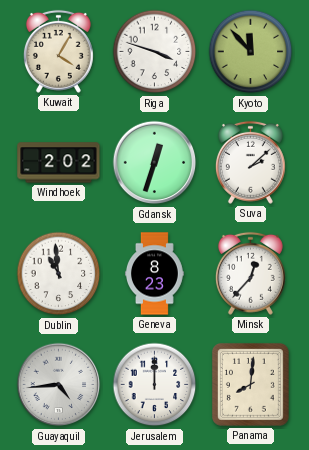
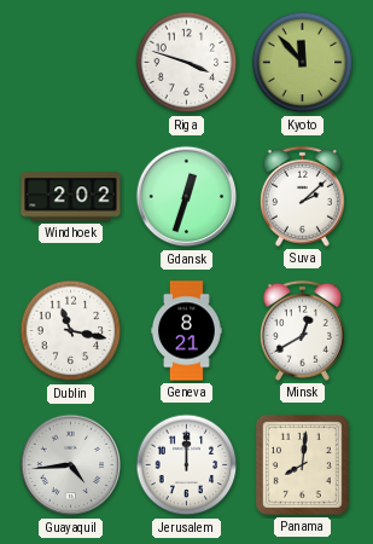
Kuwait: 4:05 -> none (58, 51)
Dublin: 10:59 -> 11:17 (71, 331)
Geneva: 8:23 -> 8:21 (186, 331)
Minsk: 12:37 -> 12:40 (302, 330)
